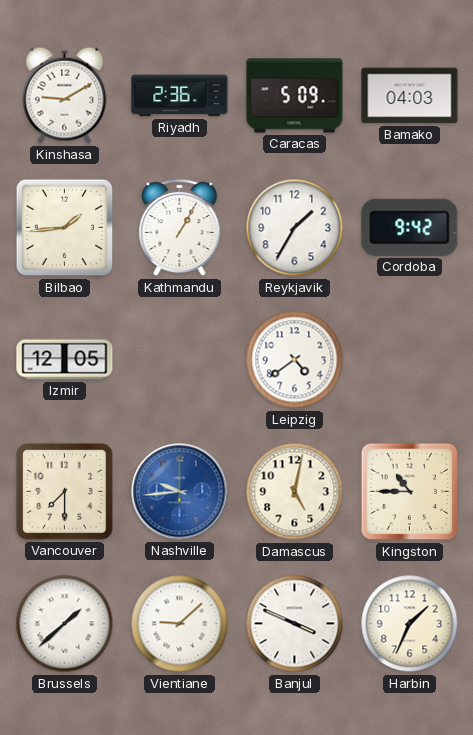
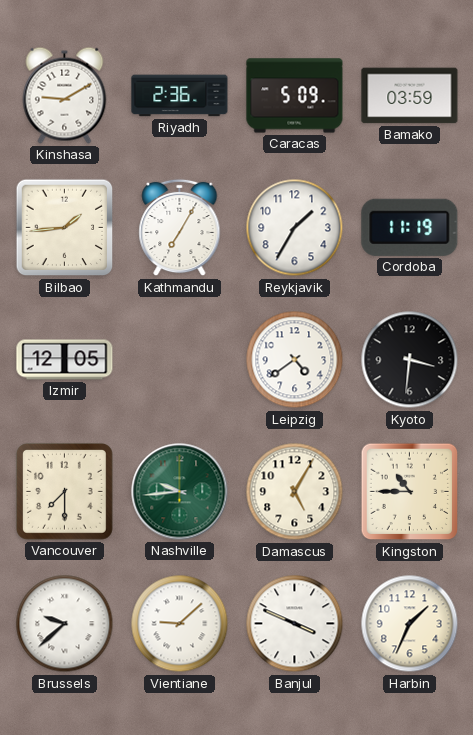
Bamako: 04:03 -> 03:59 (410, 96)
Kathmandu: 1:05 -> 7:05 (180, 228)
Cordoba: 9:42 -> 11:19 (410, 227)
Kyoto: none -> 3:31 (410, 360)
Nashville dial: blue -> green (180, 492)
Damascus: 5:02 -> 5:05 (295, 492)
Brussels: 1:38 -> 9:38 (65, 624)
